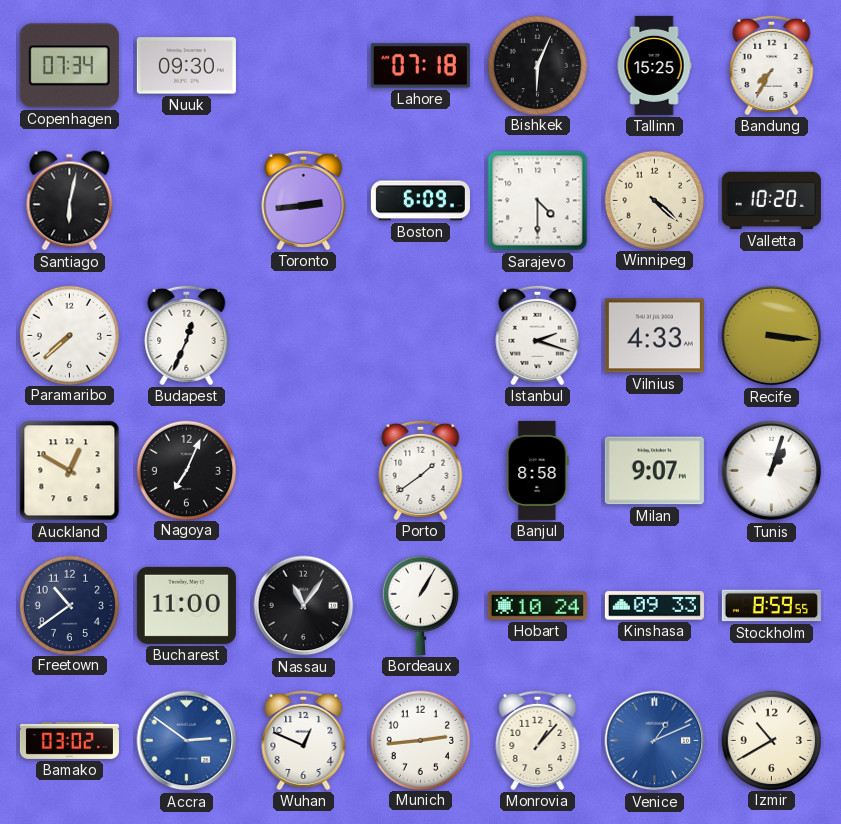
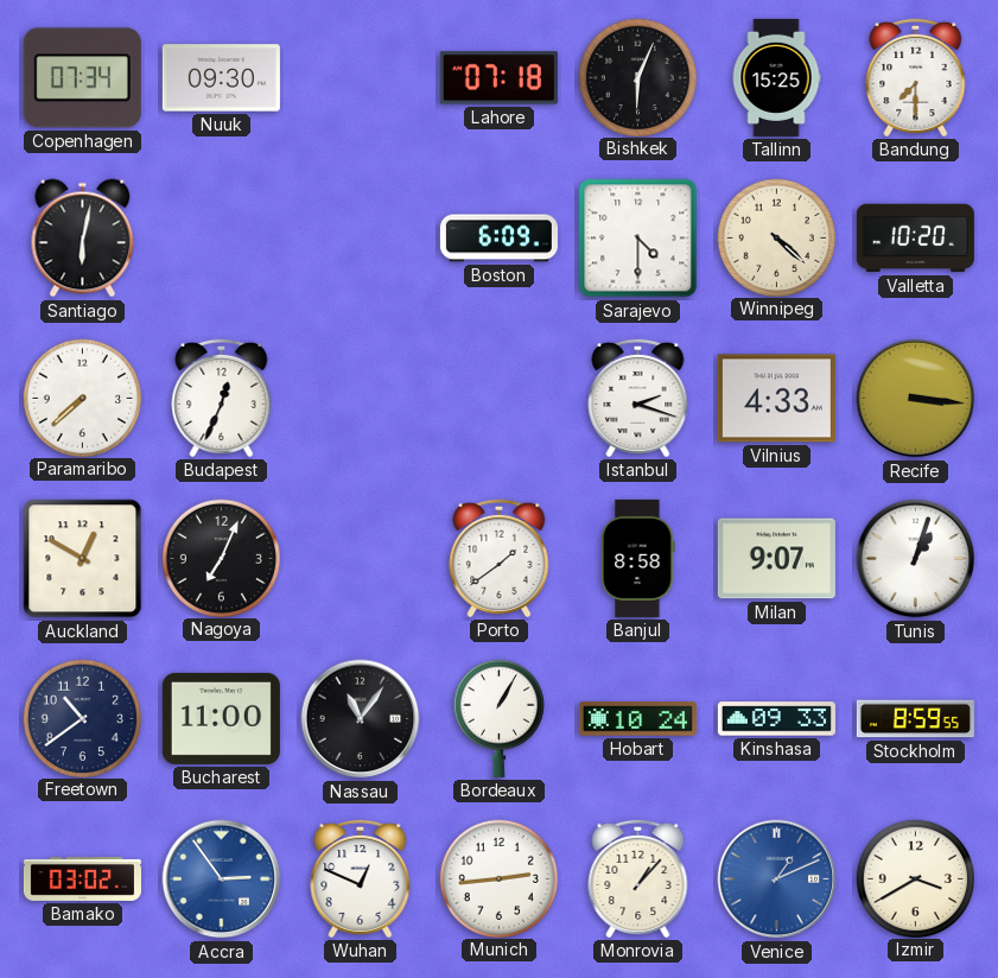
Bandung: 7:35 -> 7:30 (916, 77)
Toronto: 2:44 -> none (304, 200)
Accra: 2:51 -> 2:54 (222, 879)
Izmir: 10:40 -> 3:40 (915, 878)
